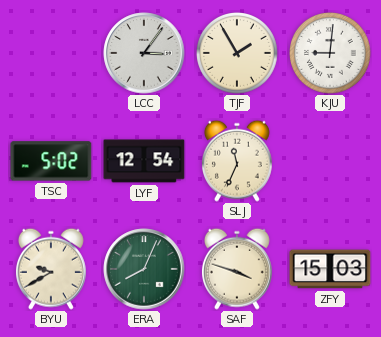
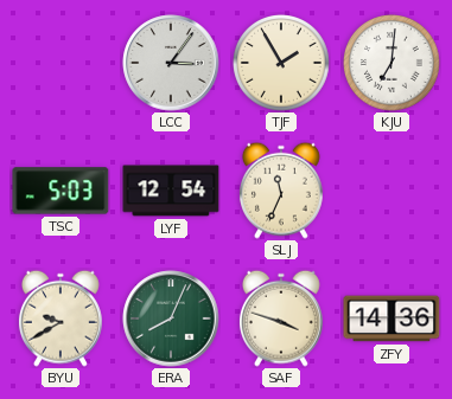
KJU: 9:01 -> 7:01 (393, 64)
TSC: 5:02 -> 5:03 (61, 191)
ZFY: 15:03 -> 14:36 (391, 318)
